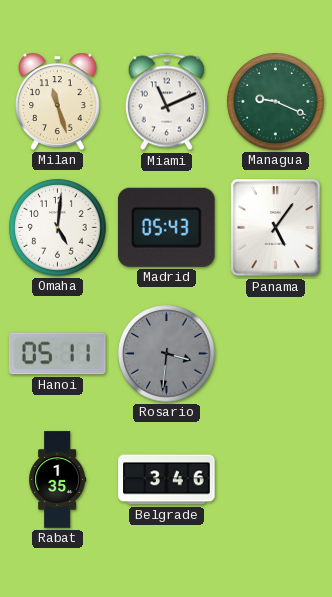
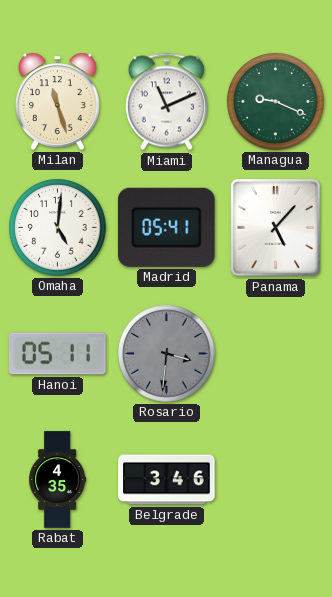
Madrid: 05:43 -> 05:41 (166, 227)
Panama: 5:06 -> 5:07 (276, 228)
Rabat: 1:35 -> 4:35 (58, 480)
